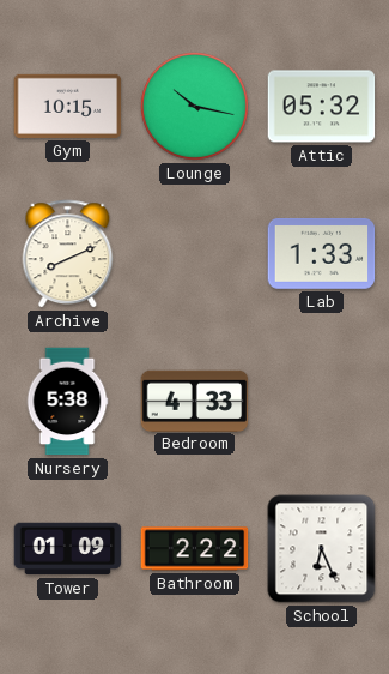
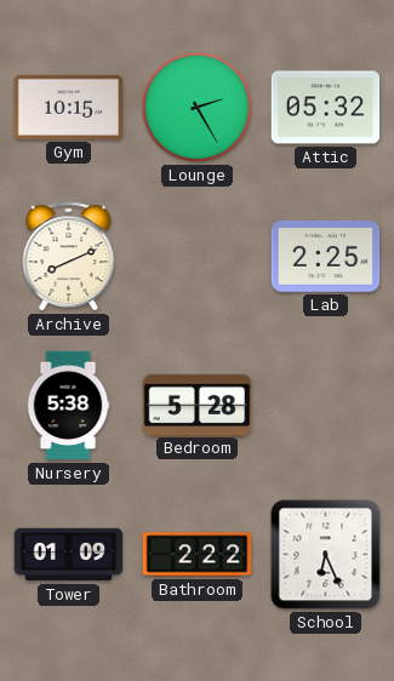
Lounge: 10:17 -> 2:25 (196, 107)
Lab: 1:33 -> 2:25 (326, 257)
Bedroom: 4:33 -> 5:28 (198, 405)
